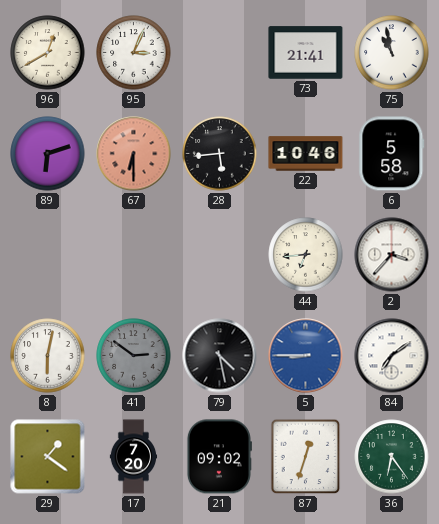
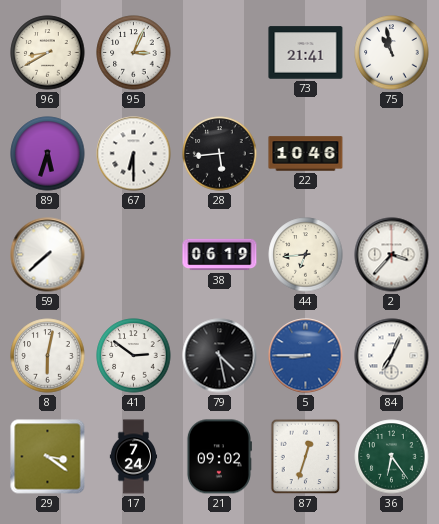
96: 12:40 -> 8:40 (48, 53)
89: 6:12 -> 5:33 (48, 154)
67 dial: salmon -> white (134, 154)
6: 5:58 -> none (392, 154)
59: none -> 7:38 (48, 255)
38: none -> 06:19 (220, 255)
41 dial: grey -> white (134, 356)
84: 7:09 -> 7:04 (392, 356)
29: 1:21 -> 3:21 (48, 457)
17: 7:20 -> 7:24 (134, 457)
